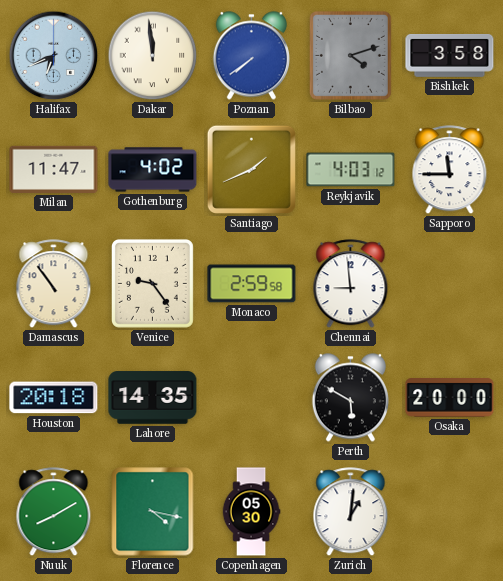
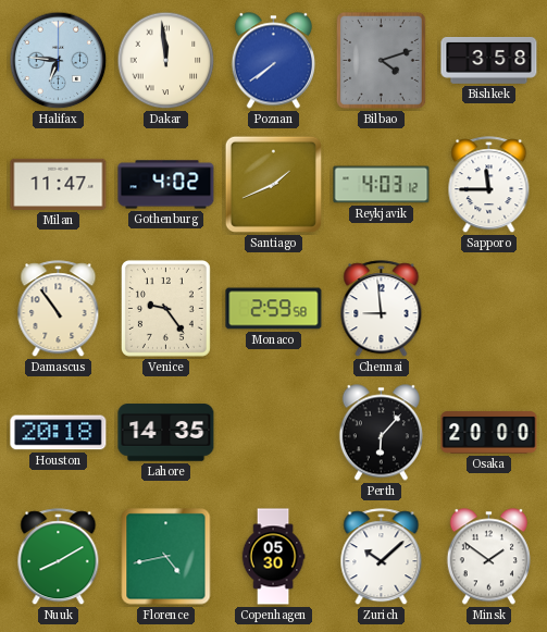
Halifax: 6:41 -> 6:46 (59, 61)
Perth: 5:50 -> 6:07 (381, 433)
Florence: 4:17 -> 4:43 (166, 557)
Zurich: 1:01 -> 10:08 (382, 557)
Minsk: none -> 1:51 (488, 557)
